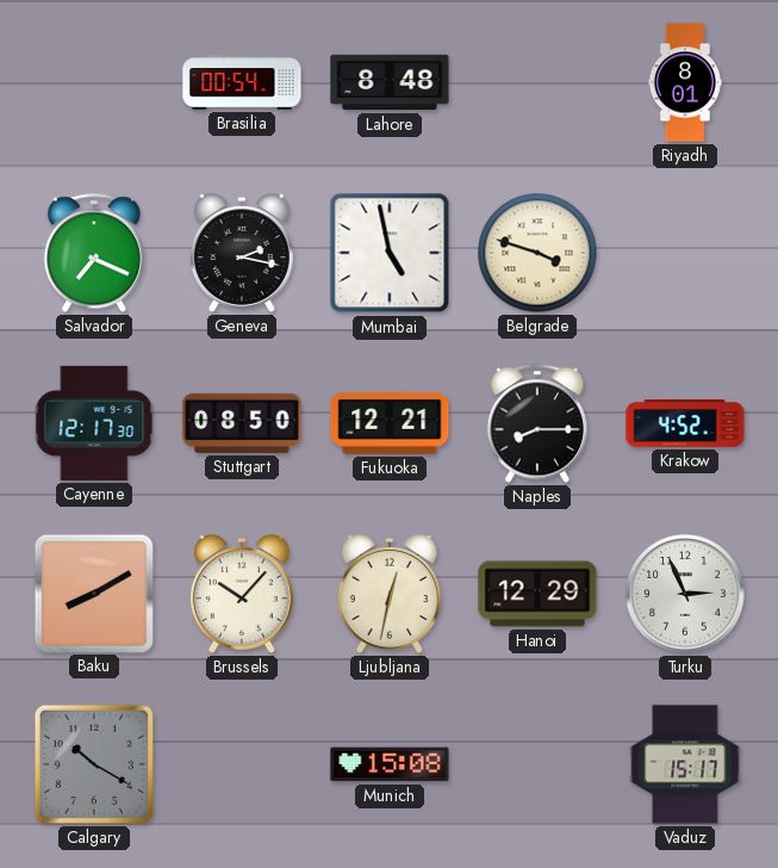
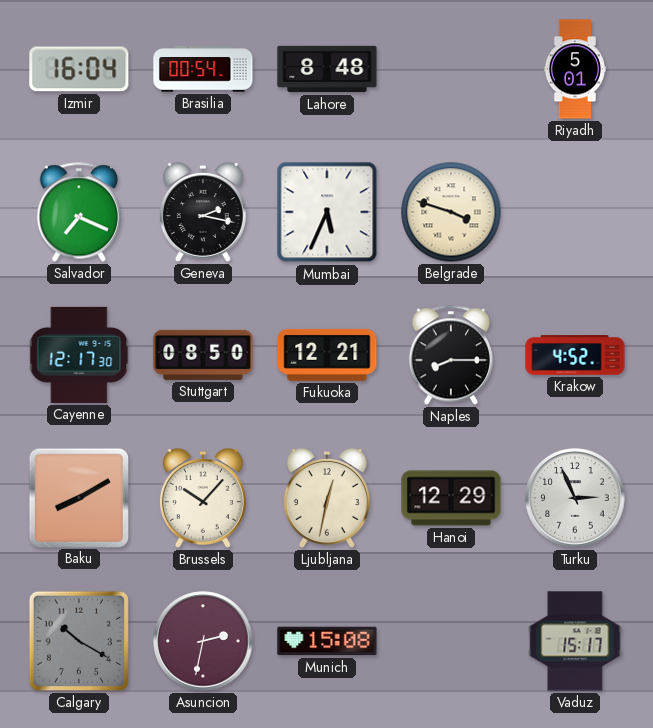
Izmir: none -> 16:04 (79, 69)
Riyadh: 8:01 -> 5:01 (575, 69)
Mumbai: 4:58 -> 5:34 (327, 212)
Asuncion: none -> 2:32 (203, 641)
